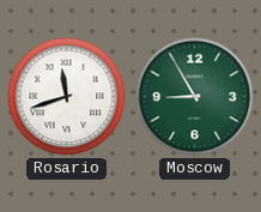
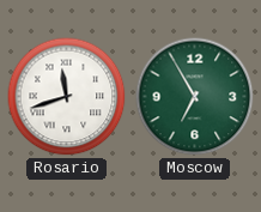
Moscow: 8:55 -> 6:55 (195, 97)
